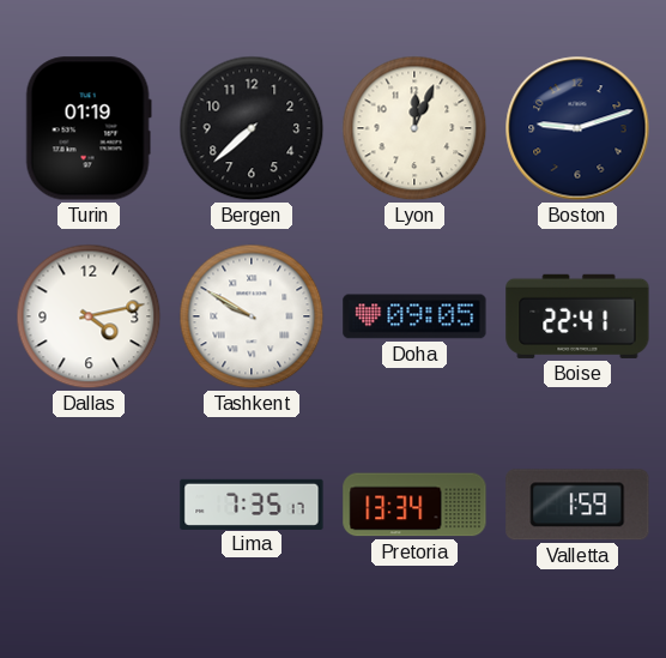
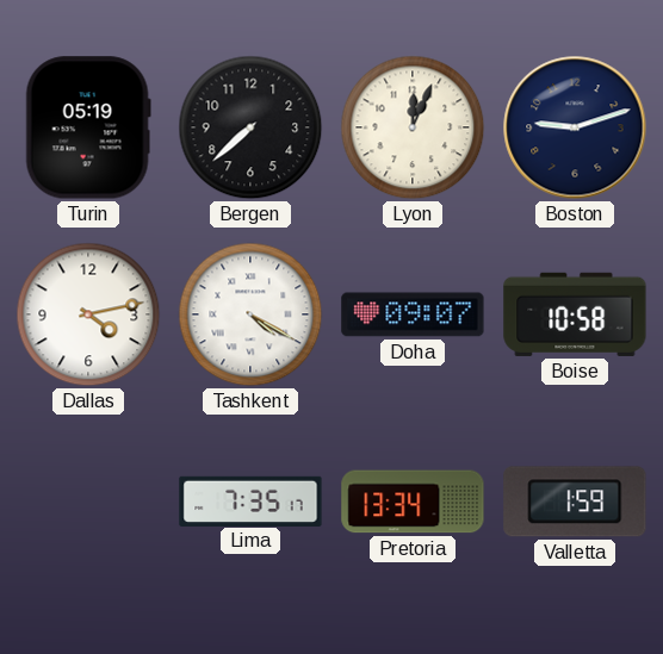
Turin: 01:19 -> 05:19 (88, 127)
Tashkent: 9:50 -> 4:20 (250, 314)
Doha: 09:05 -> 09:07 (413, 314)
Boise: 22:41 -> 10:58 (575, 314)
